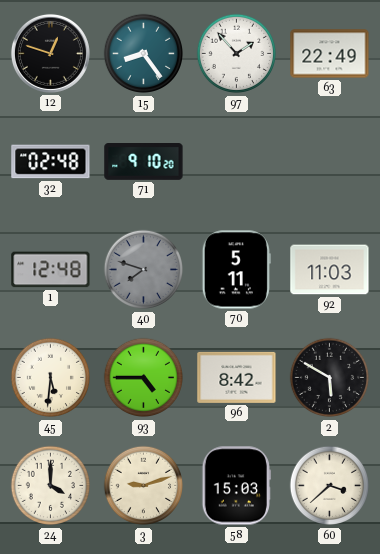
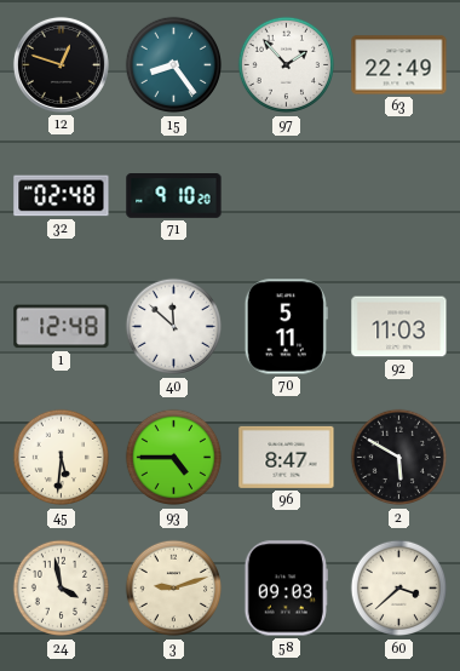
40: 7:48 -> 11:52 (174, 327)
40 dial: grey -> white (174, 327)
96: 8:42 -> 8:47 (287, 457)
24: 4:00 -> 3:58 (62, 589)
58: 15:03 -> 09:03 (286, 589)
